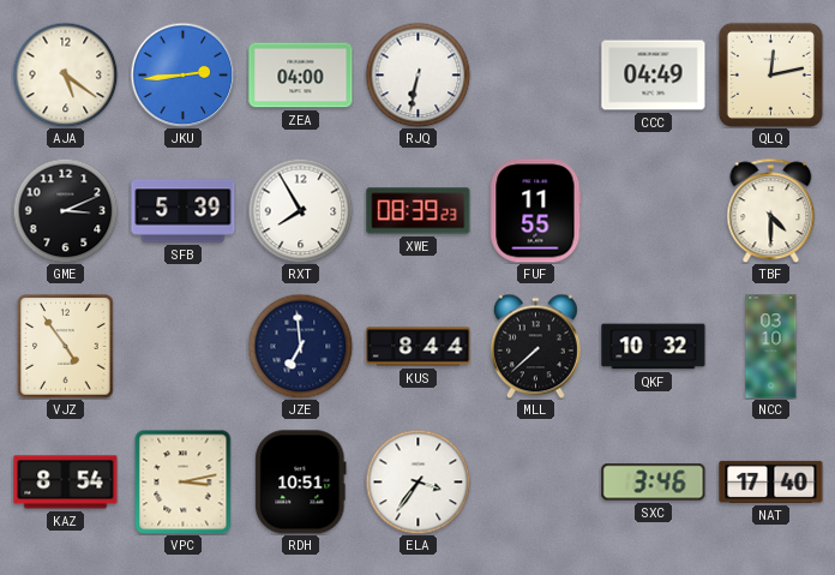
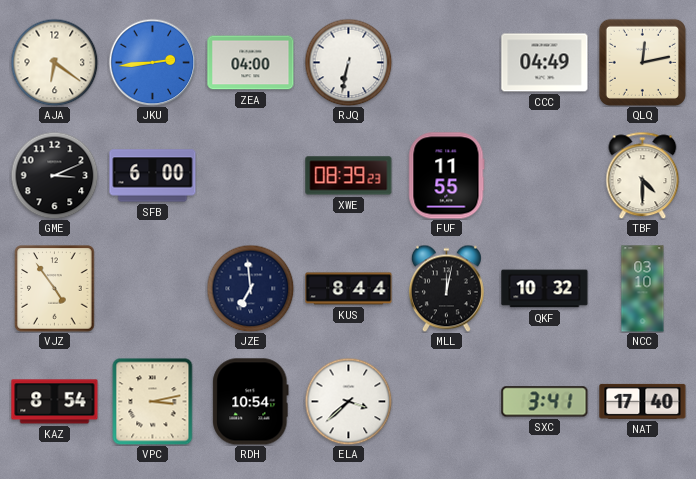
AJA: 5:21 -> 6:21 (54, 62)
SFB: 5:39 -> 6:00 (153, 176)
RXT: 7:55 -> none (300, 210)
MLL: 7:38 -> 12:02 (446, 288)
RDH: 10:51 -> 10:54 (251, 402)
ELA: 3:36 -> 3:38 (348, 401)
SXC: 3:46 -> 3:41 (545, 402)
